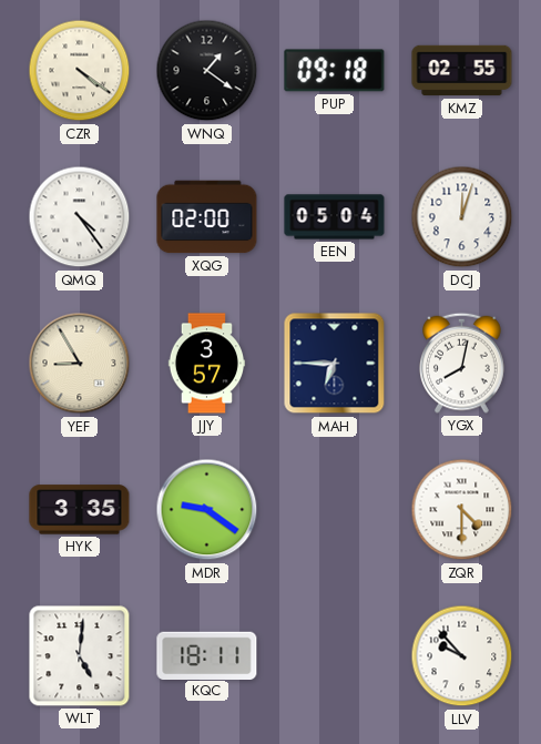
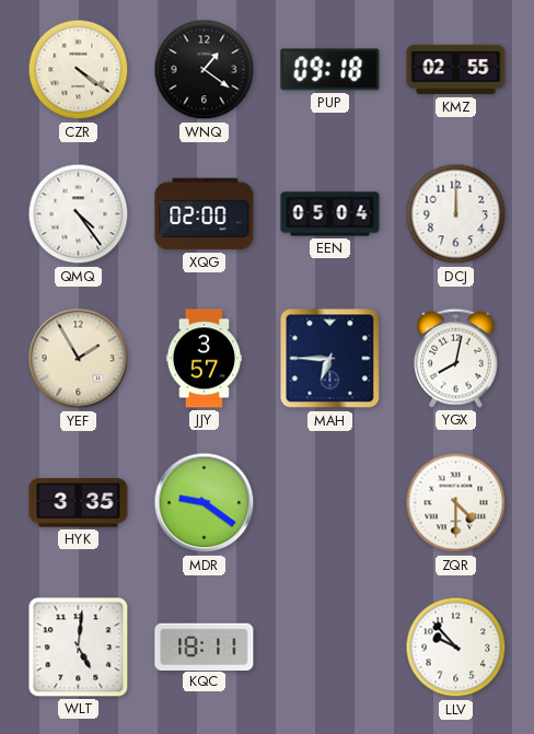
DCJ: 12:03 -> 12:00 (456, 214)
YEF: 8:55 -> 1:55 (79, 359)
